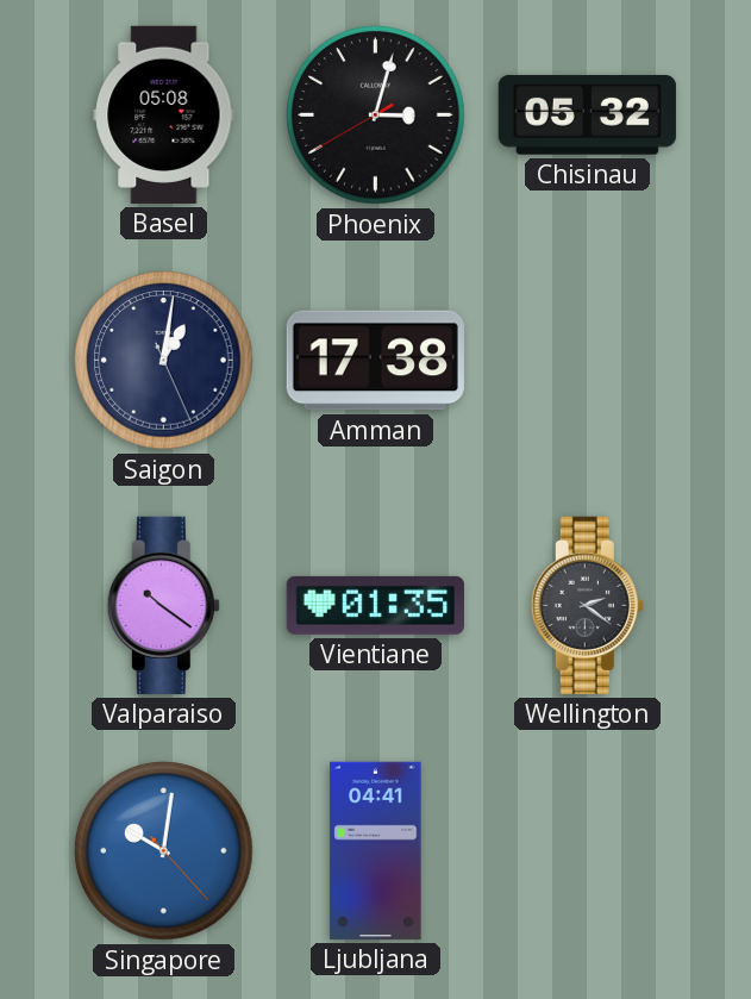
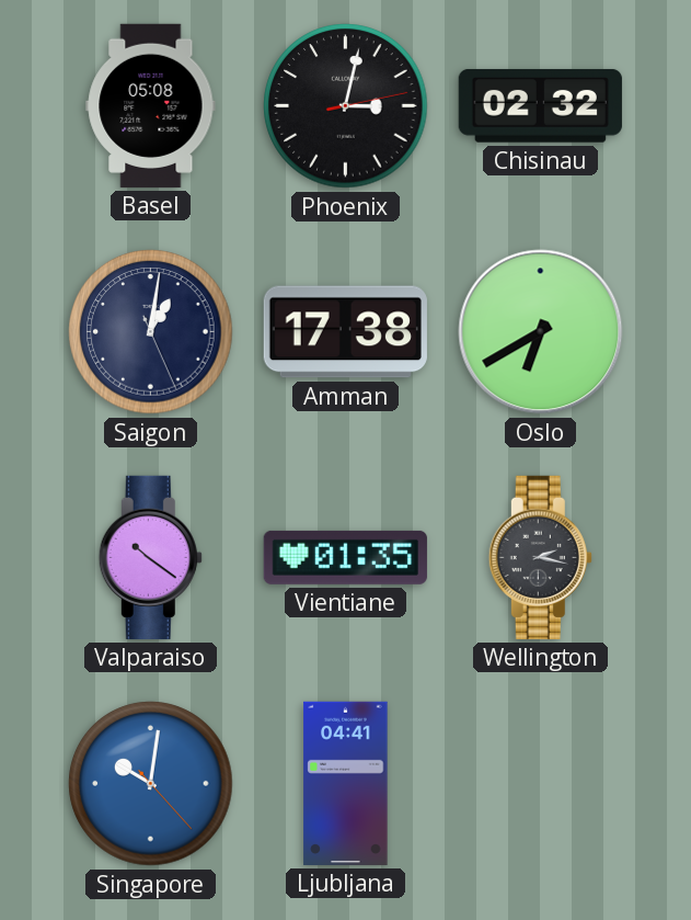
Phoenix: 3:02:40 -> 3:02:13 (346, 106)
Chisinau: 05:32 -> 02:32 (540, 105)
Oslo: none -> 6:40 (541, 332)
Wellington: 2:21 -> 2:17 (540, 557)
